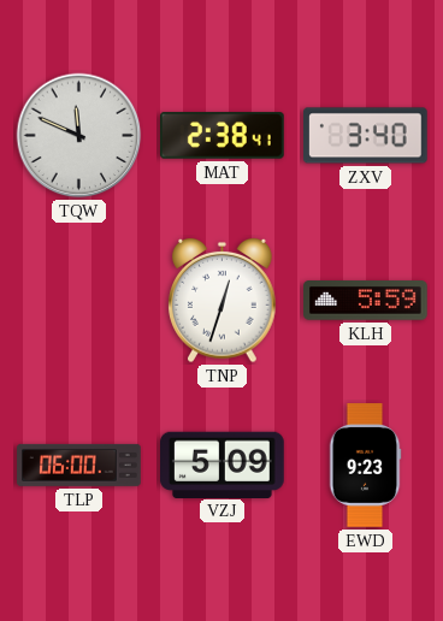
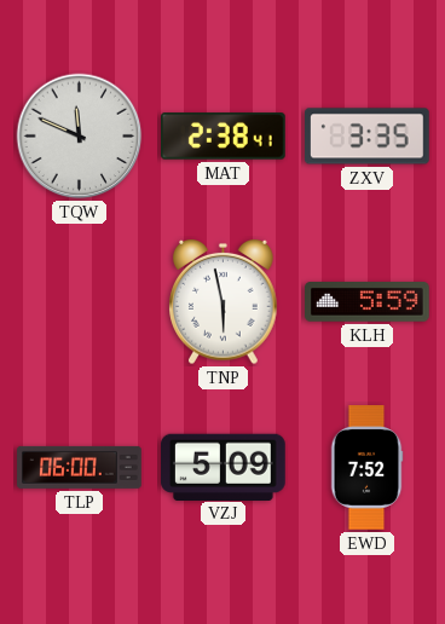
ZXV: 3:40 -> 3:35 (368, 137)
TNP: 12:33 -> 5:58 (224, 302)
EWD: 9:23 -> 7:52 (366, 468)
